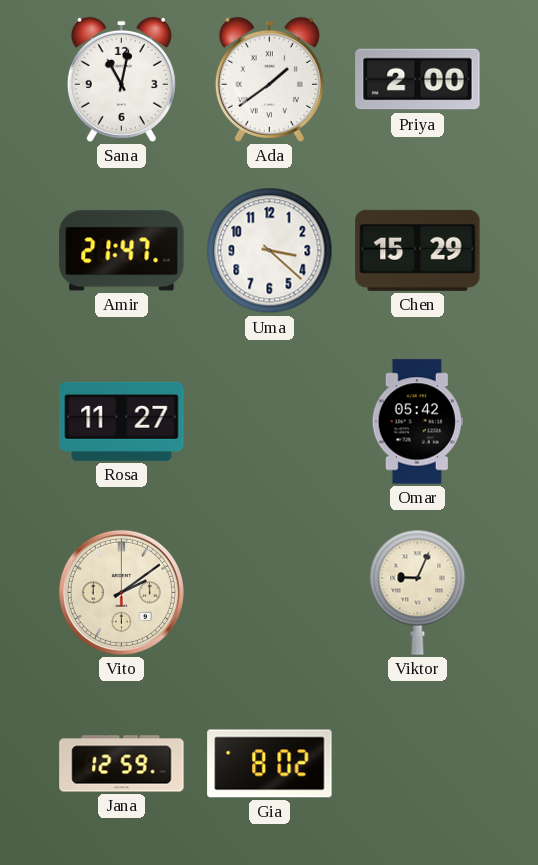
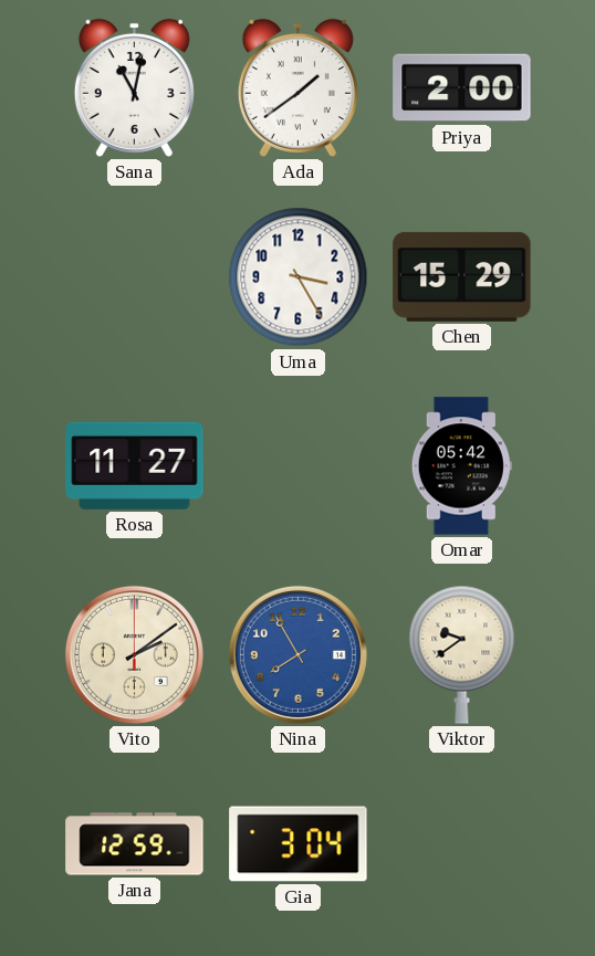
Amir: 21:47 -> none (122, 251)
Uma: 3:22 -> 3:25 (299, 277)
Nina: none -> 7:55 (297, 654)
Viktor: 9:04 -> 9:39 (462, 654)
Gia: 8:02 -> 3:04 (299, 844)
